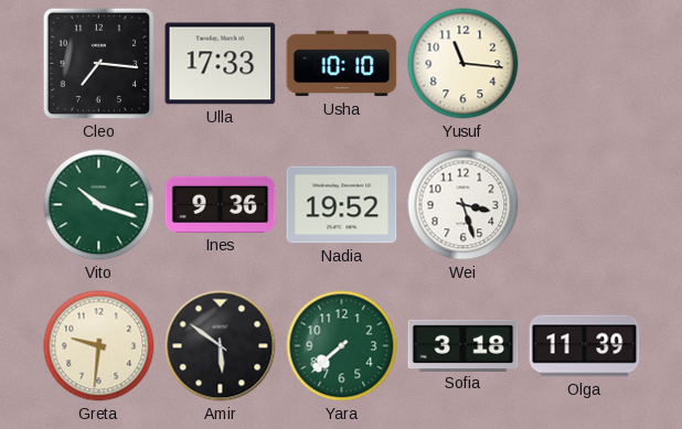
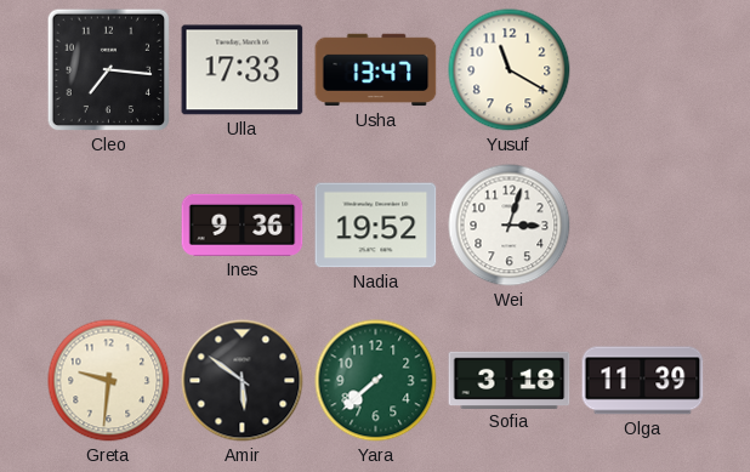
Usha: 10:10 -> 13:47 (376, 70)
Yusuf: 11:16 -> 11:20 (510, 70)
Vito: 10:18 -> none (99, 205)
Wei: 3:27 -> 3:03 (510, 226)
